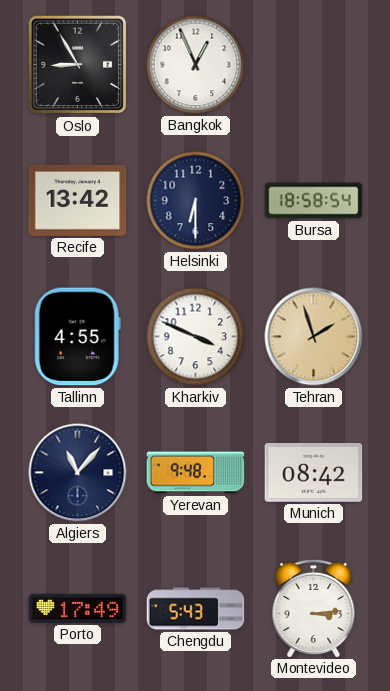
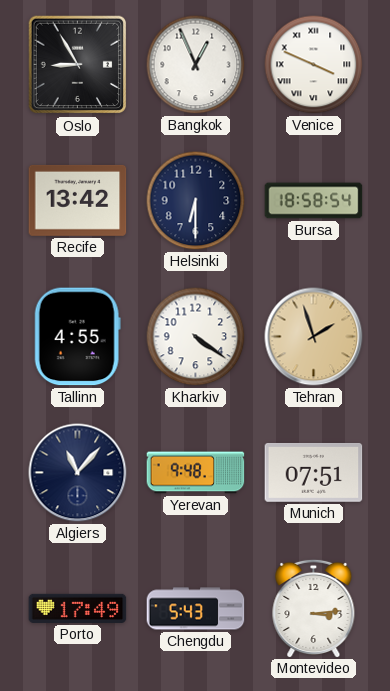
Venice: none -> 3:49 (314, 65)
Kharkiv: 3:49 -> 4:21 (196, 337)
Munich: 08:42 -> 07:51 (314, 472)
